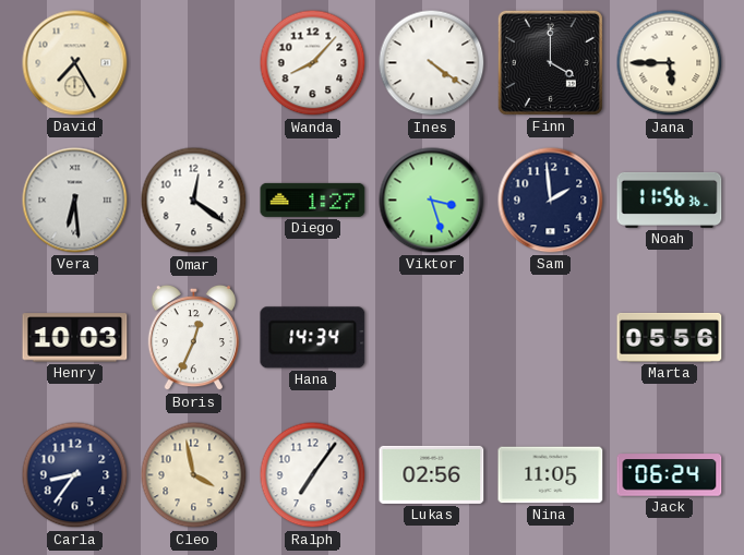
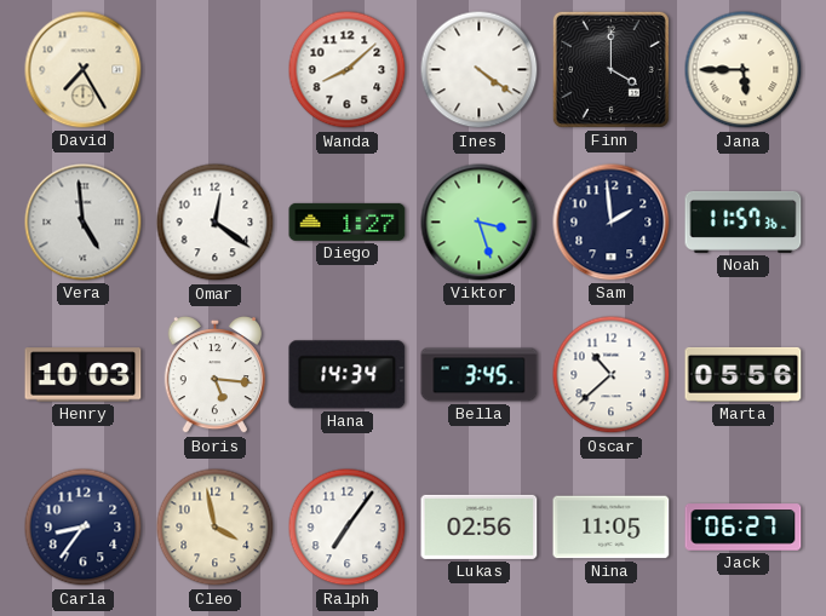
Wanda: 8:07 -> 8:08 (348, 70)
Vera: 6:29 -> 4:59 (84, 223)
Noah: 11:56 -> 11:57 (744, 221)
Boris: 12:34 -> 5:16 (214, 375)
Bella: none -> 3:45 (480, 375)
Oscar: none -> 10:38 (612, 375)
Jack: 06:24 -> 06:27 (744, 528)
